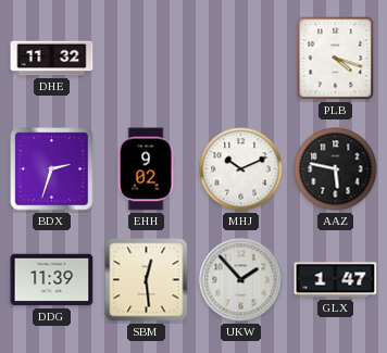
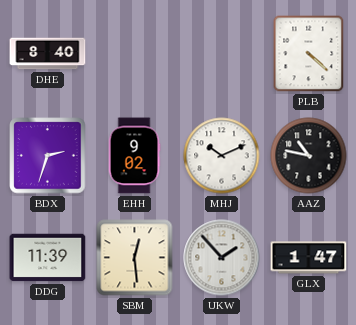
DHE: 11:32 -> 8:40 (48, 54)
PLB: 4:18 -> 4:22 (309, 54)
AAZ: 5:47 -> 10:47 (309, 156)
